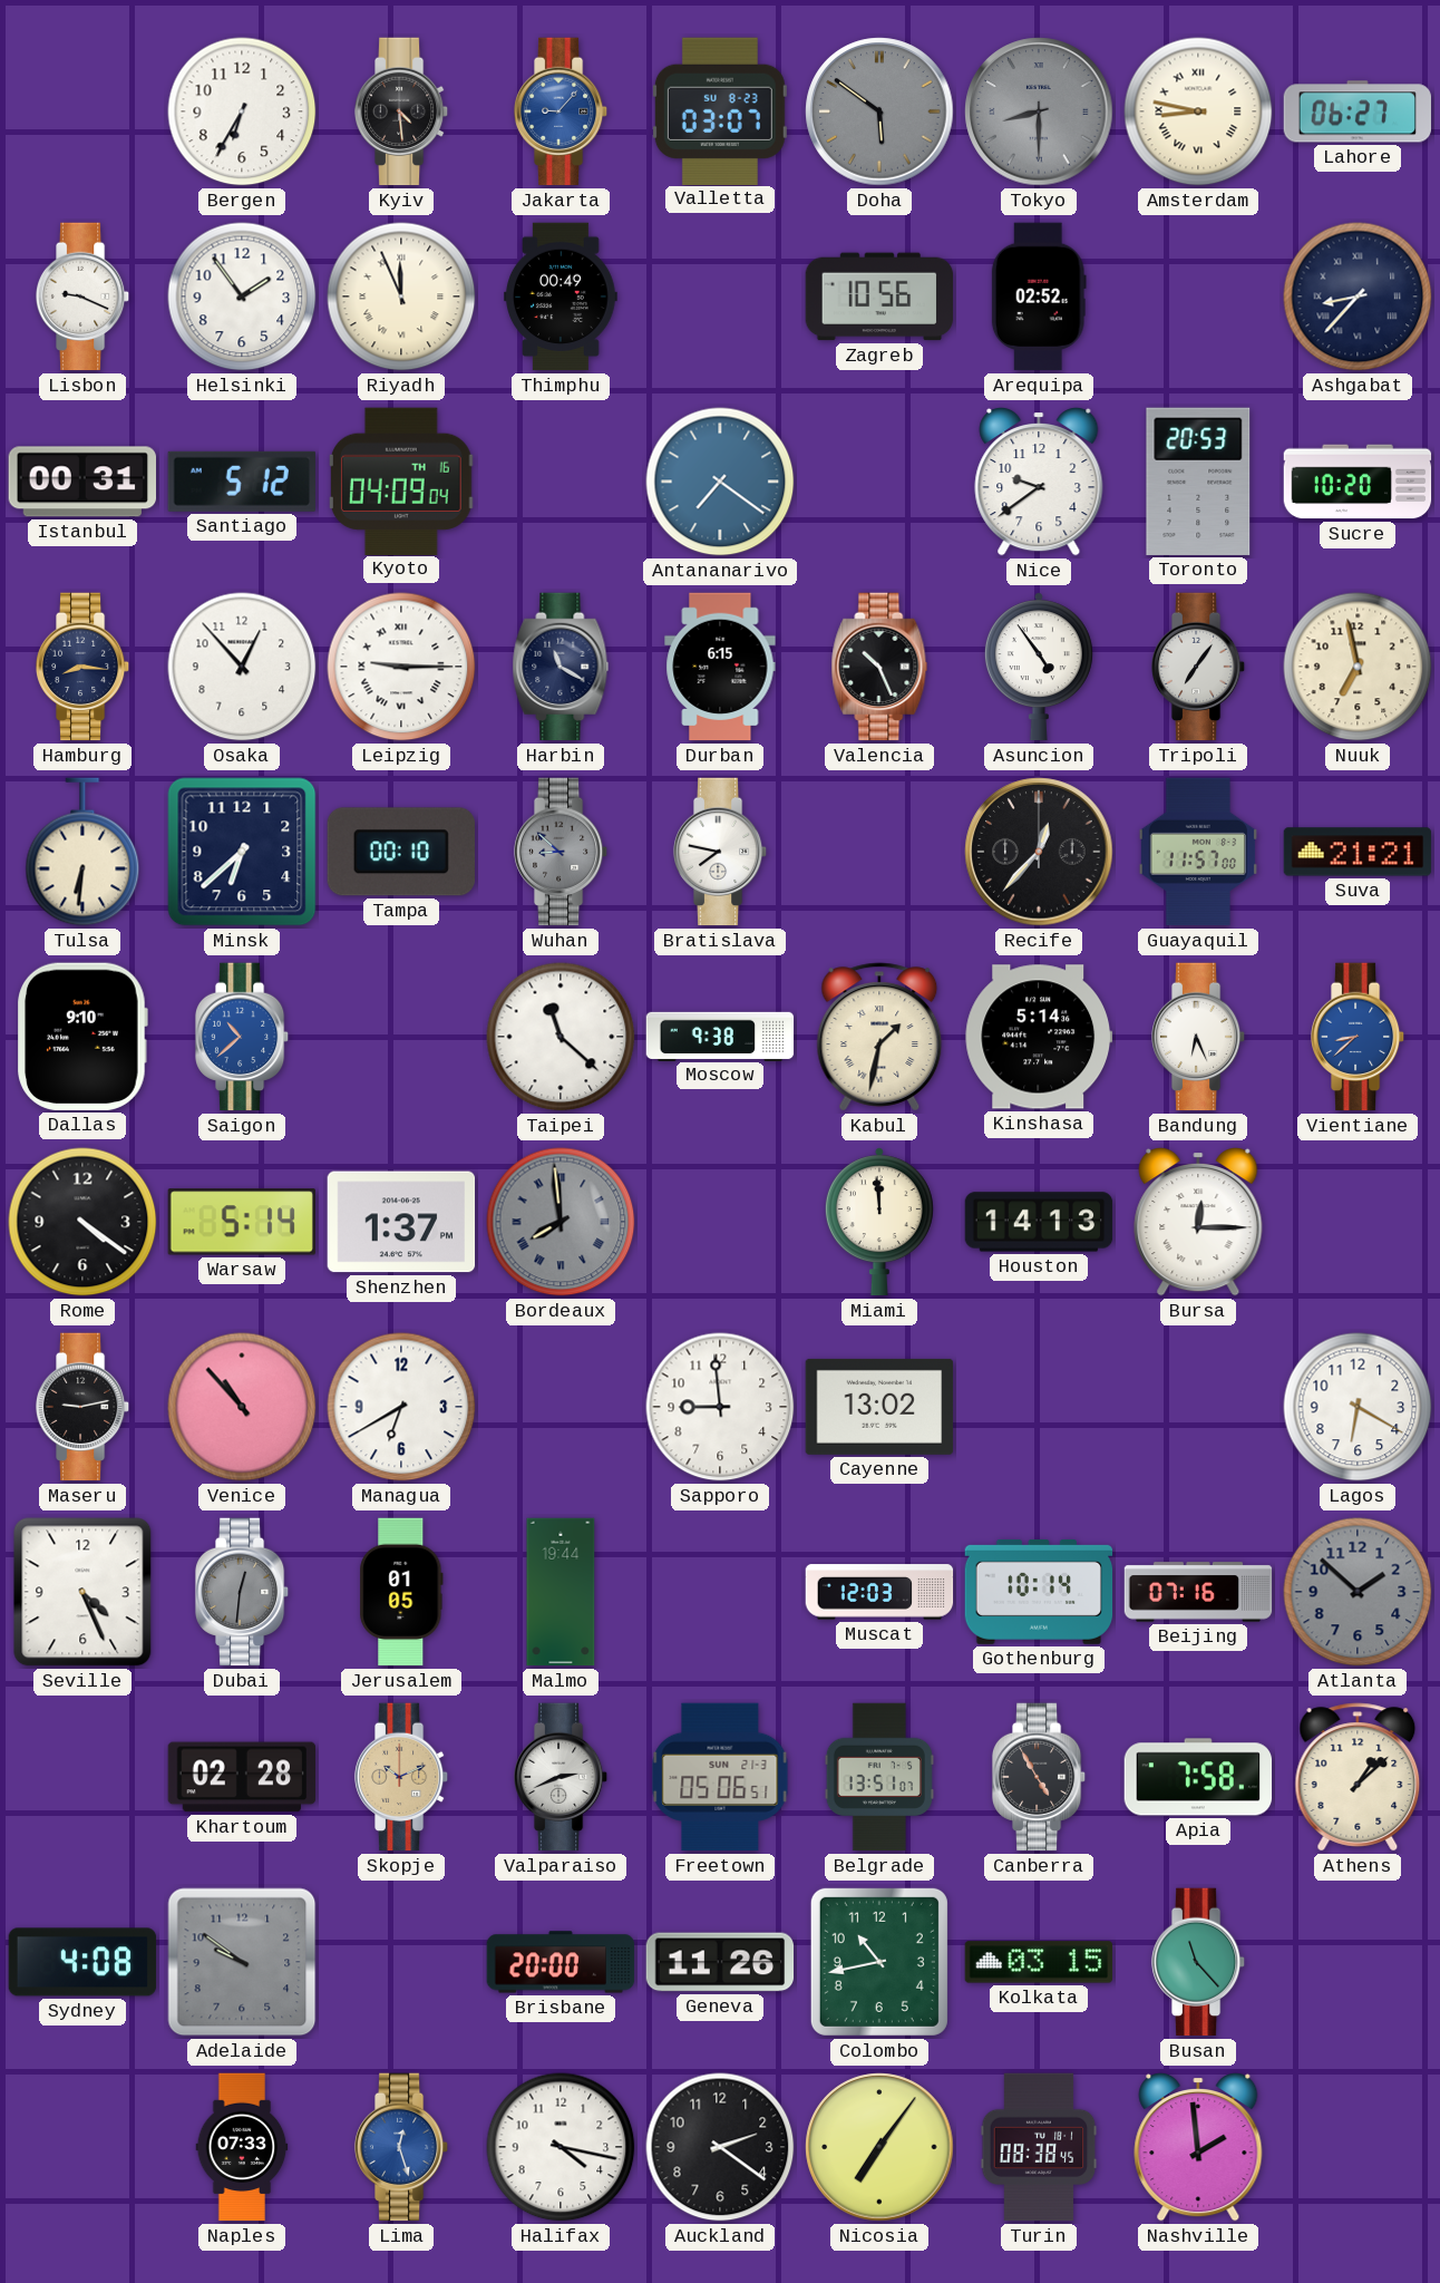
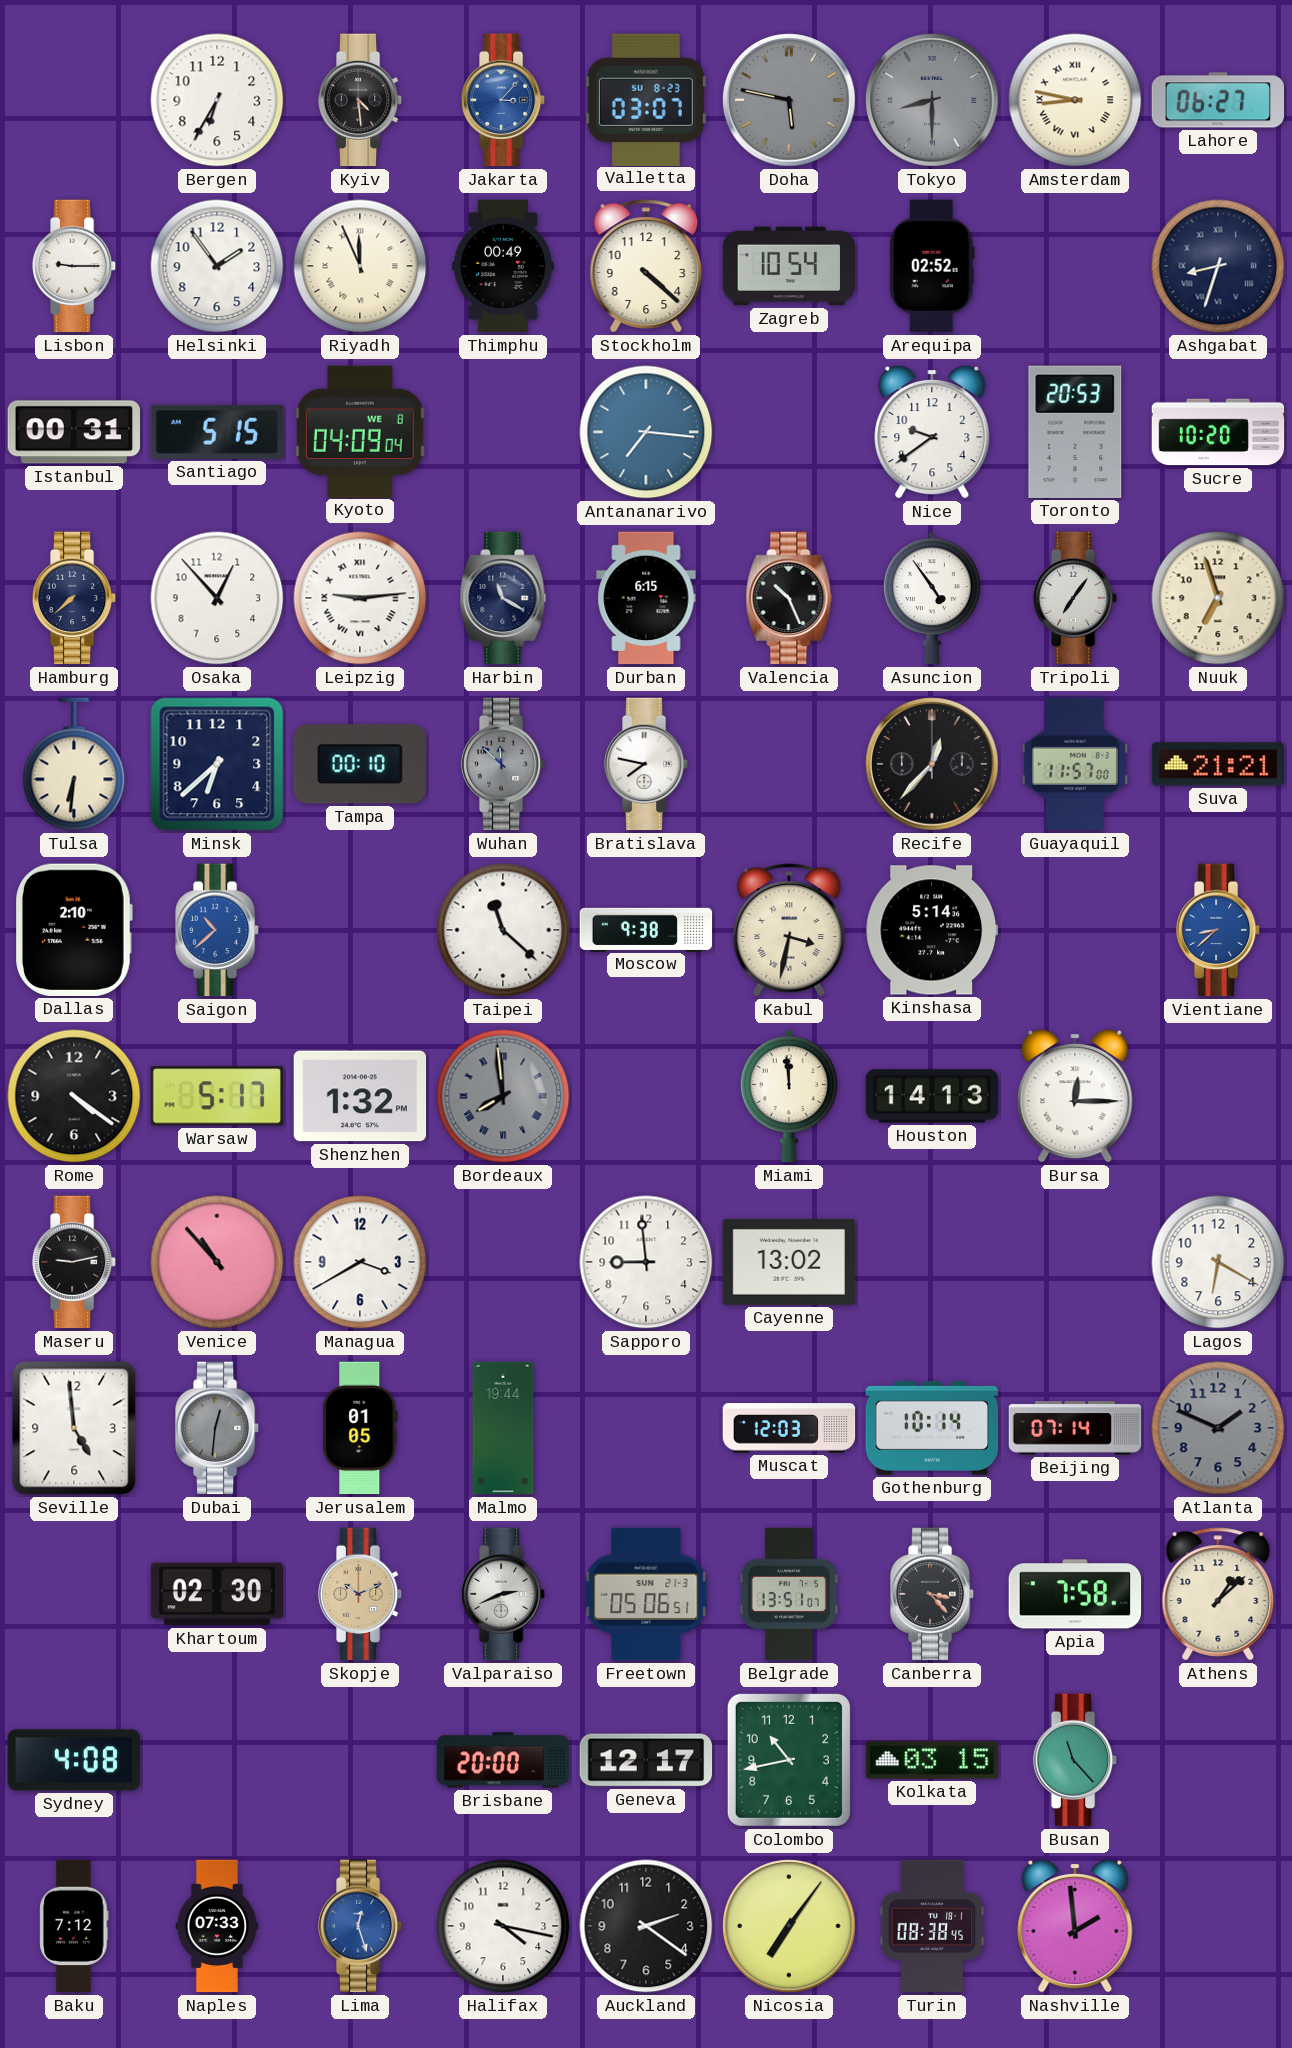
Jakarta: 9:07 -> 3:07 (503, 100)
Doha: 5:51 -> 5:47 (789, 100)
Lisbon: 9:19 -> 9:15 (74, 266)
Stockholm: none -> 4:22 (646, 266)
Zagreb: 10:56 -> 10:54 (789, 266)
Ashgabat: 8:37 -> 8:33 (1218, 266)
Santiago: 5:12 -> 5:15 (217, 432)
Kyoto date: TH 16 -> WE 8 (361, 431)
Antananarivo: 7:21 -> 7:16 (646, 432)
Hamburg: 8:16 -> 7:38 (74, 598)
Leipzig: 9:15 -> 9:14 (360, 598)
Nuuk: 6:58 -> 6:57 (1218, 598)
Wuhan: 8:52 -> 11:52 (503, 764)
Dallas: 9:10 -> 2:10 (74, 930)
Kabul: 1:32 -> 3:32 (789, 930)
Bandung: 6:26 -> none (1198, 1037)
Warsaw: 5:14 -> 5:17 (217, 1096)
Shenzhen: 1:37 -> 1:32 (360, 1096)
Managua: 6:40 -> 3:40 (360, 1262)
Seville: 4:26 -> 4:59 (74, 1428)
Beijing: 07:16 -> 07:14 (1075, 1428)
Atlanta: 1:52 -> 1:49 (1218, 1428)
Khartoum: 02:28 -> 02:30 (217, 1594)
Canberra: 4:55 -> 3:23 (932, 1594)
Adelaide: 9:51 -> none (242, 1962)
Geneva: 11:26 -> 12:17 (646, 1760)
Baku: none -> 7:12 (74, 1926)
